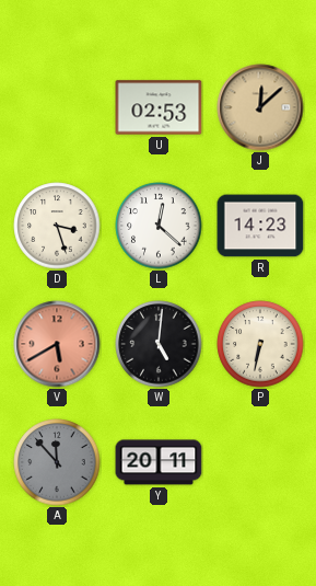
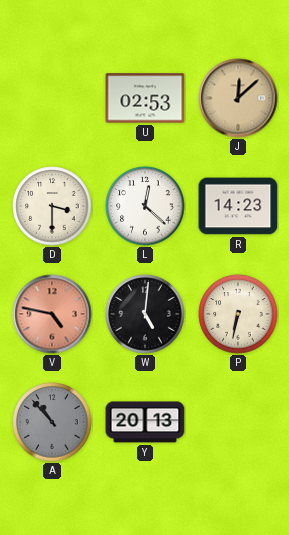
D: 3:27 -> 3:30 (52, 206)
V: 5:40 -> 4:47 (52, 314)
A: 11:53 -> 10:53 (52, 422)
Y: 20:11 -> 20:13 (145, 422)
